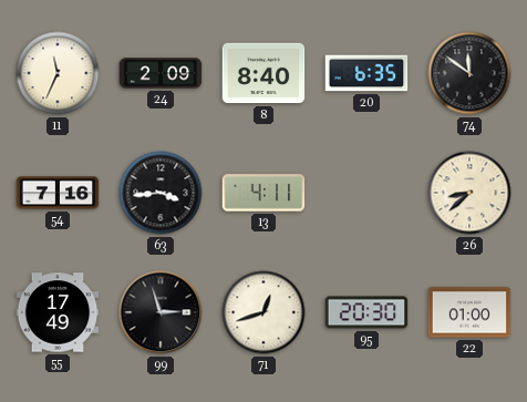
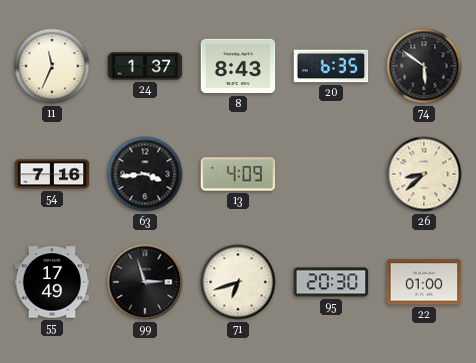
24: 2:09 -> 1:37 (145, 66)
8: 8:40 -> 8:43 (238, 66)
74: 11:51 -> 5:51 (424, 66)
13: 4:11 -> 4:09 (238, 174)
71: 12:42 -> 6:42 (238, 282)
